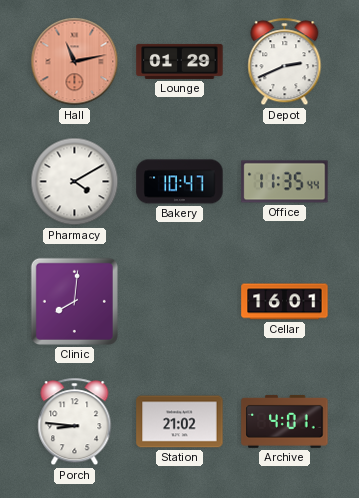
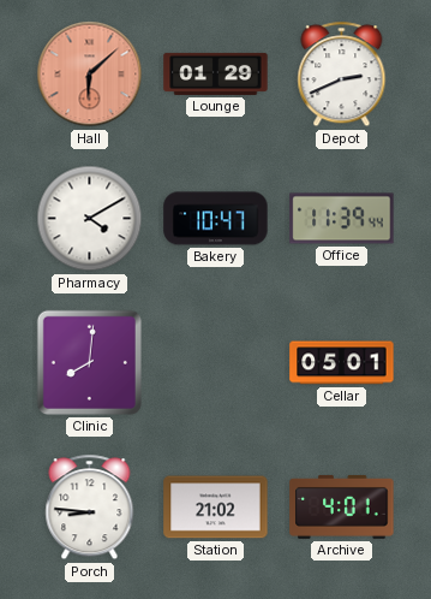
Hall: 11:13 -> 6:08 (90, 75)
Office: 11:35 -> 11:39 (342, 219)
Cellar: 16:01 -> 05:01 (342, 363)
